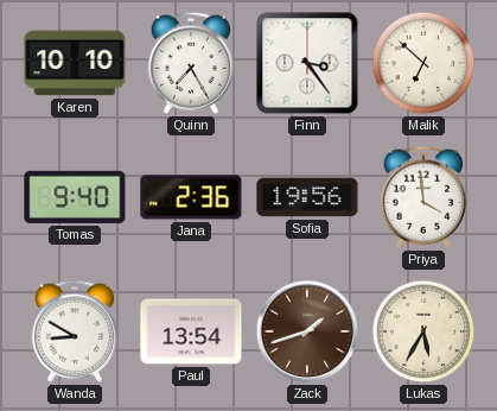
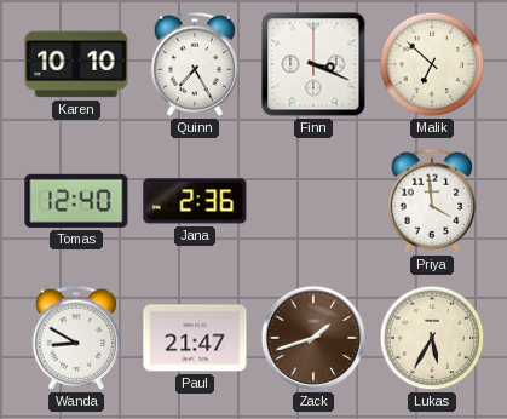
Finn: 3:24 -> 3:19 (313, 64)
Tomas: 9:40 -> 12:40 (76, 201)
Sofia: 19:56 -> none (307, 197)
Paul: 13:54 -> 21:47 (195, 338)
